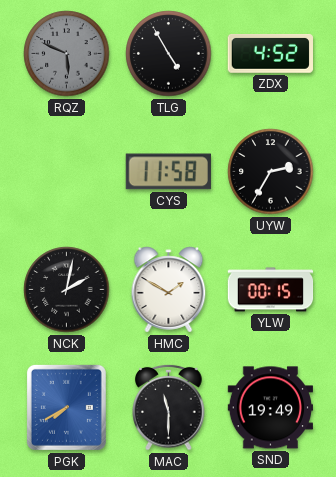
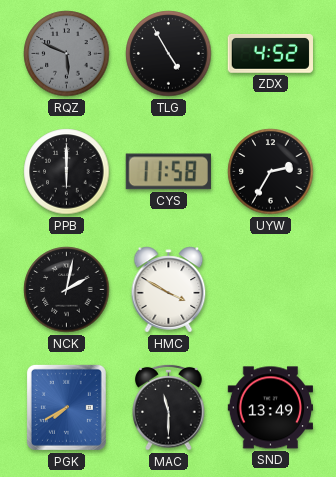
PPB: none -> 6:00 (67, 172)
HMC: 1:50 -> 3:50 (169, 290)
YLW: 00:15 -> none (271, 290)
SND: 19:49 -> 13:49 (271, 408)
